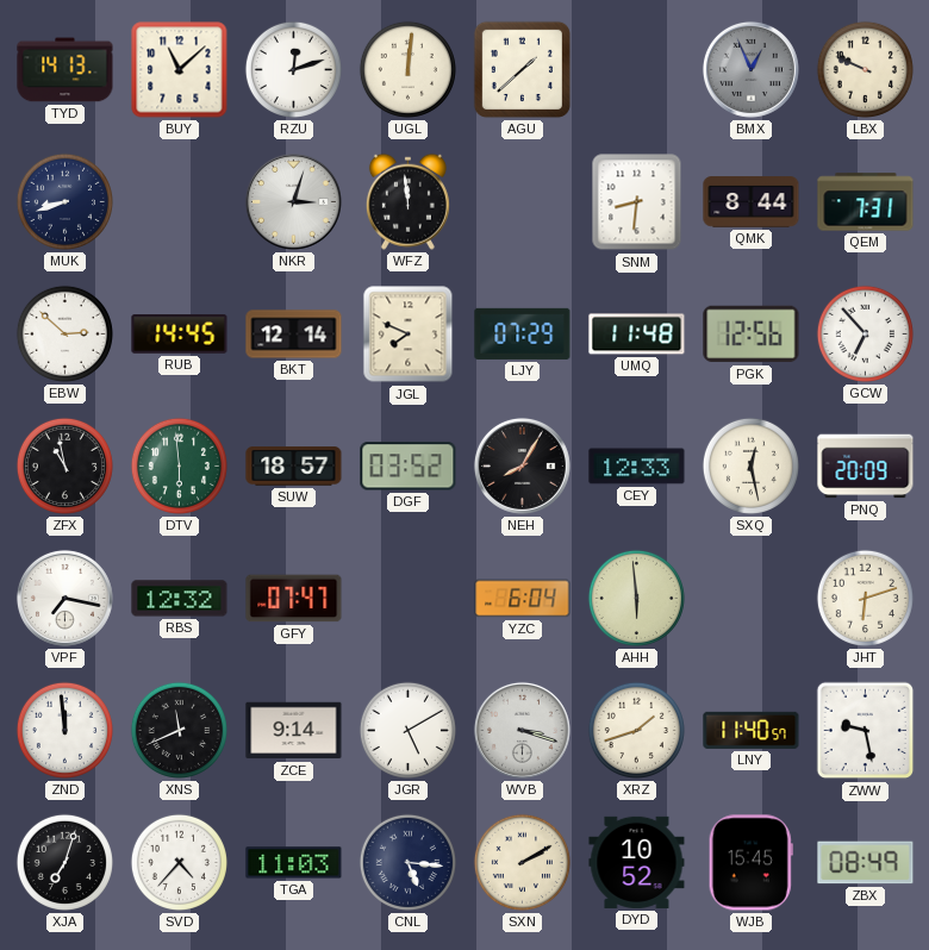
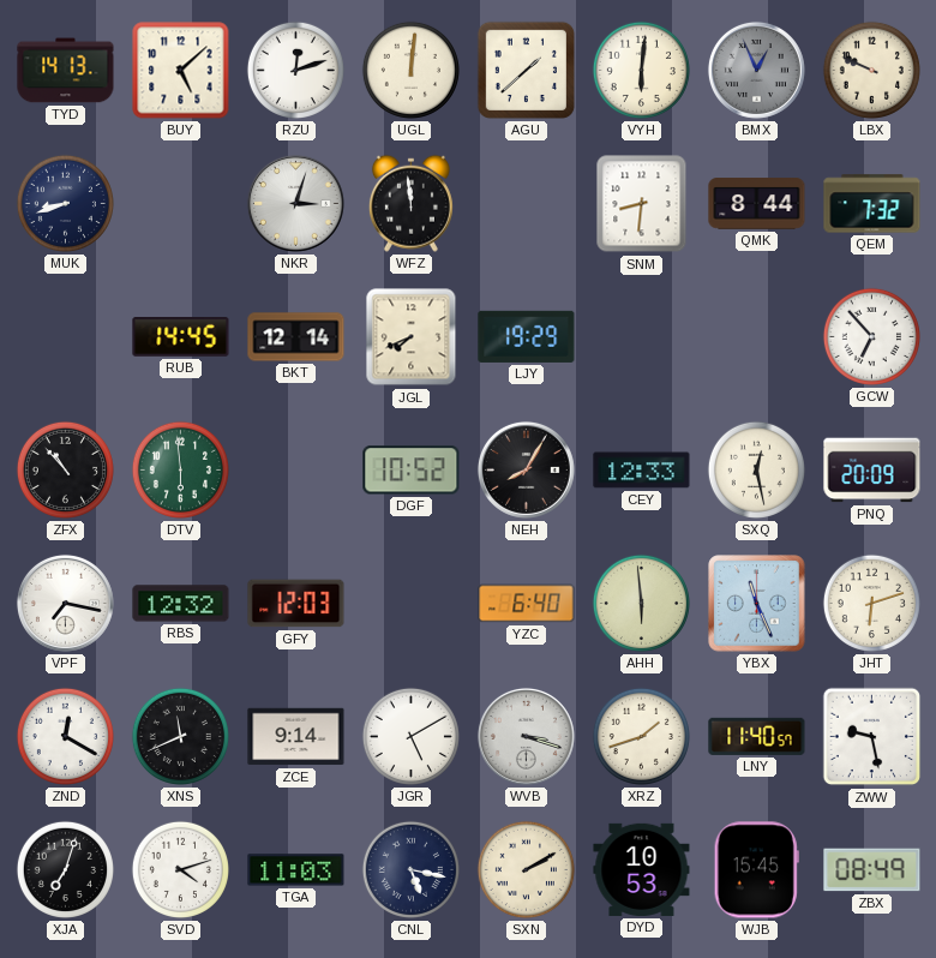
BUY: 11:08 -> 5:08 (181, 71)
VYH: none -> 6:01 (641, 70)
QEM: 7:31 -> 7:32 (872, 204)
EBW: 2:52 -> none (64, 333)
JGL: 7:49 -> 7:41 (412, 337)
LJY: 07:29 -> 19:29 (527, 336)
UMQ: 11:48 -> none (637, 335)
PGK: 12:56 -> none (752, 335)
ZFX: 10:58 -> 10:53 (65, 469)
SUW: 18:57 -> none (294, 467)
DGF: 03:52 -> 10:52 (412, 471)
GFY: 07:47 -> 12:03 (296, 604)
YZC: 6:04 -> 6:40 (527, 604)
YBX: none -> 11:26 (757, 604)
ZND: 11:59 -> 12:20 (65, 736)
SVD: 4:37 -> 4:12 (180, 869)
CNL: 5:16 -> 5:17 (410, 869)
DYD: 10:52 -> 10:53 (642, 869)
